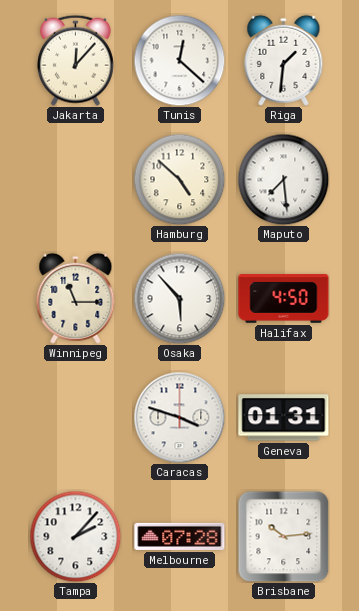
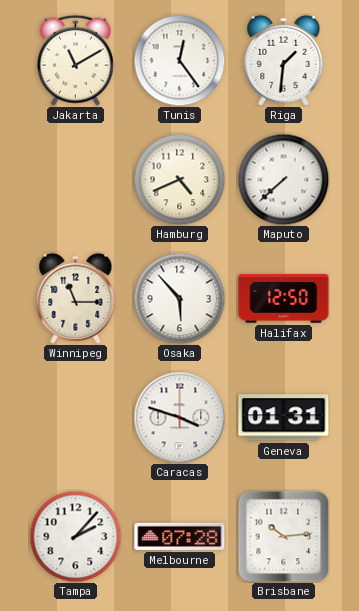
Jakarta: 12:07 -> 11:10 (75, 60)
Tunis: 12:22 -> 12:24 (179, 60)
Hamburg: 4:52 -> 4:41 (179, 179)
Maputo: 7:29 -> 7:38 (283, 179)
Halifax: 4:50 -> 12:50 (284, 299)
